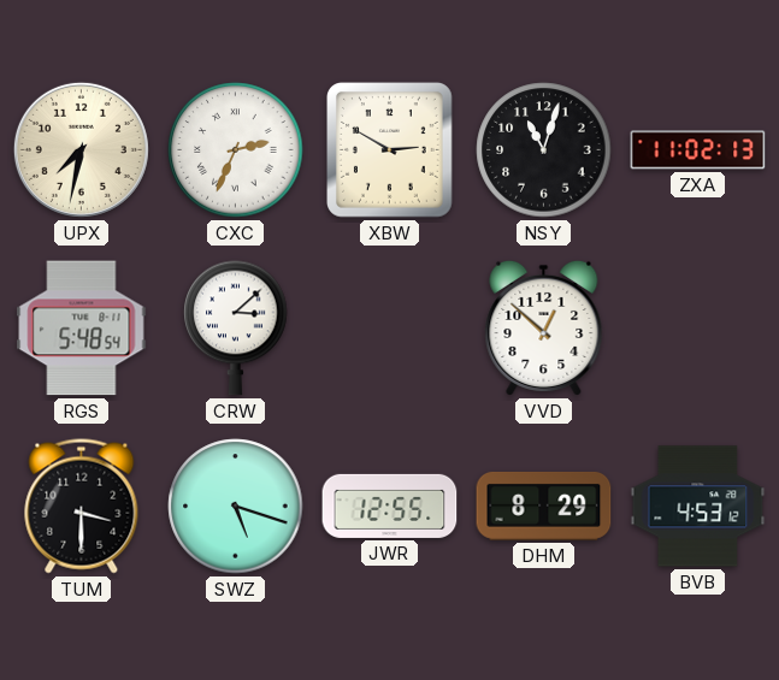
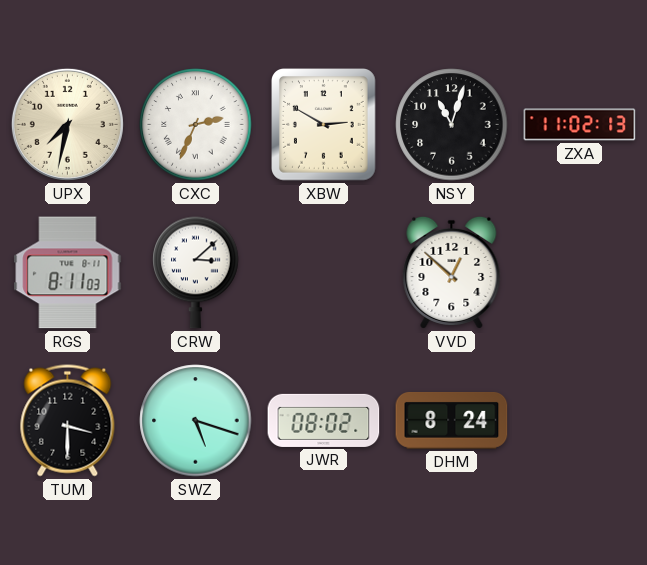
RGS: 5:48 -> 8:11 (68, 273)
JWR: 12:55 -> 08:02 (324, 420)
DHM: 8:29 -> 8:24 (452, 420)
BVB: 4:53 -> none (698, 507)
